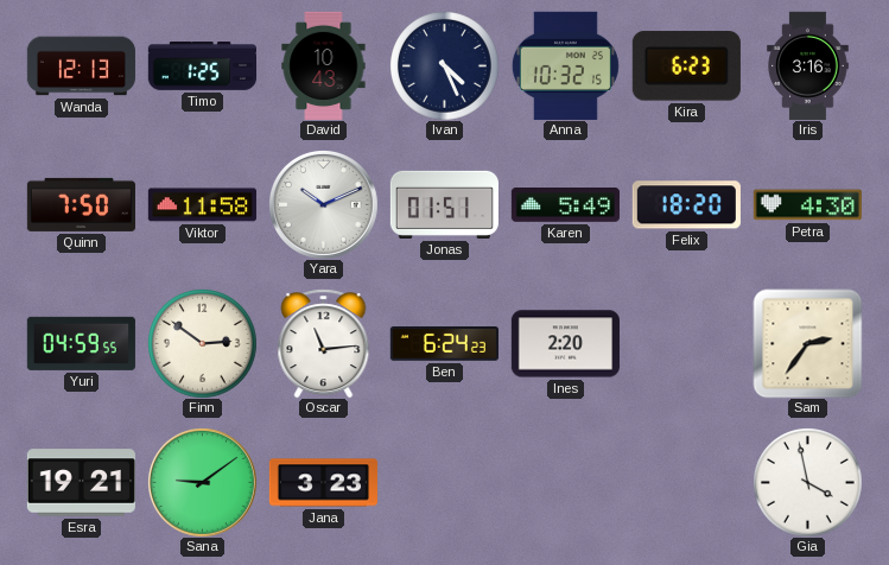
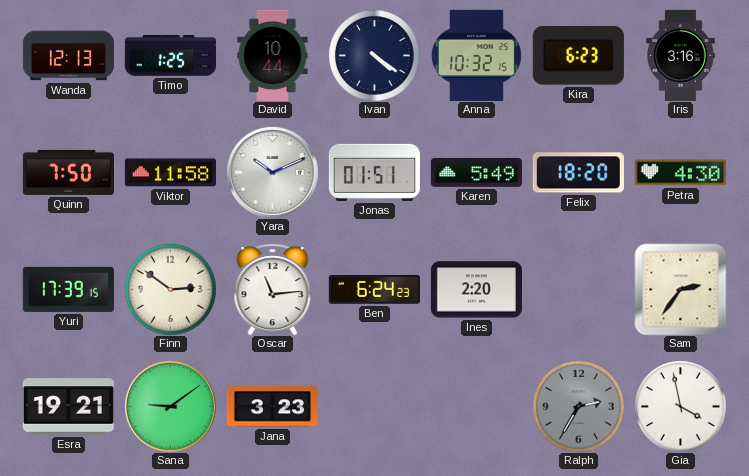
David: 10:43 -> 10:44 (273, 55)
Ivan: 4:26 -> 4:21 (375, 56)
Yuri: 04:59 -> 17:39 (68, 289)
Ralph: none -> 2:35 (579, 407)
